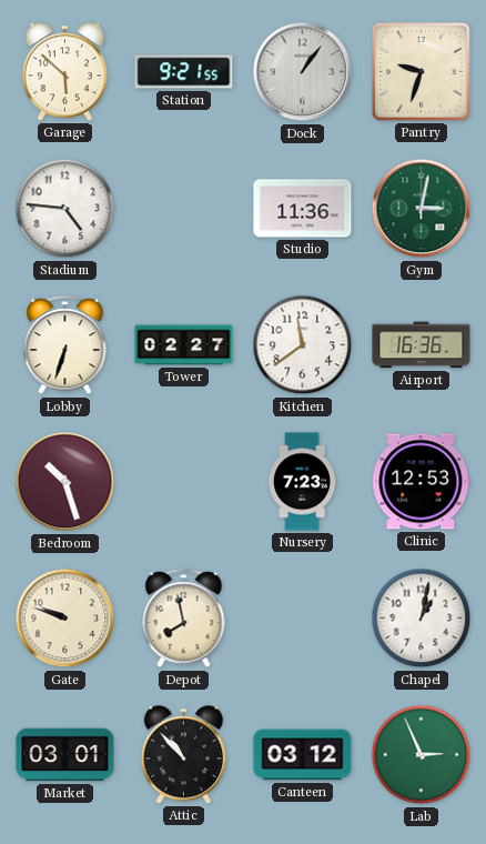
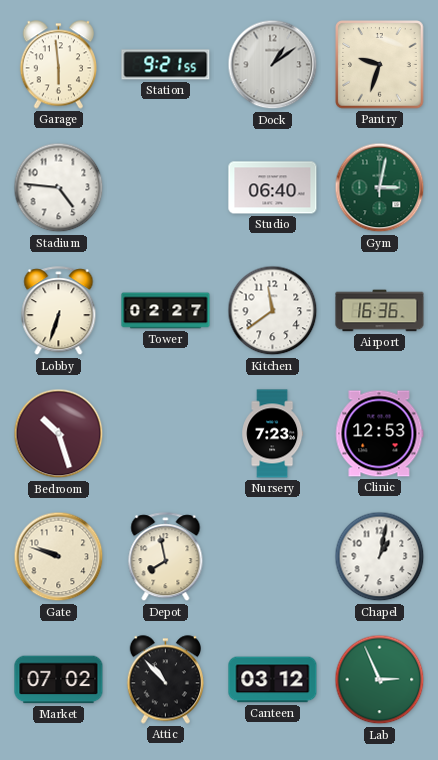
Garage: 5:52 -> 5:59 (58, 65)
Dock: 1:06 -> 1:09 (273, 65)
Studio: 11:36 -> 06:40 (273, 188)
Market: 03:01 -> 07:02 (59, 680)
